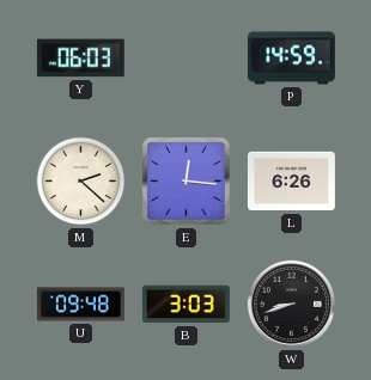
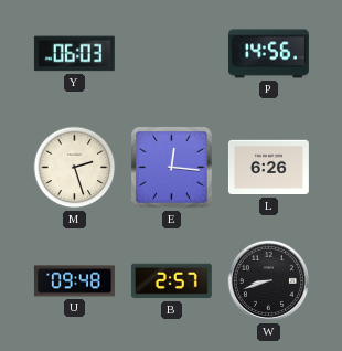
P: 14:59 -> 14:56 (268, 54)
M: 2:22 -> 2:27 (75, 168)
B: 3:03 -> 2:57 (171, 281)
